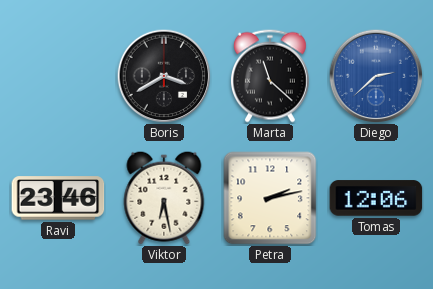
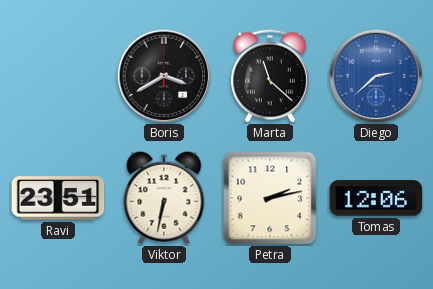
Ravi: 23:46 -> 23:51 (58, 198)
Viktor: 6:28 -> 6:32 (164, 198)
